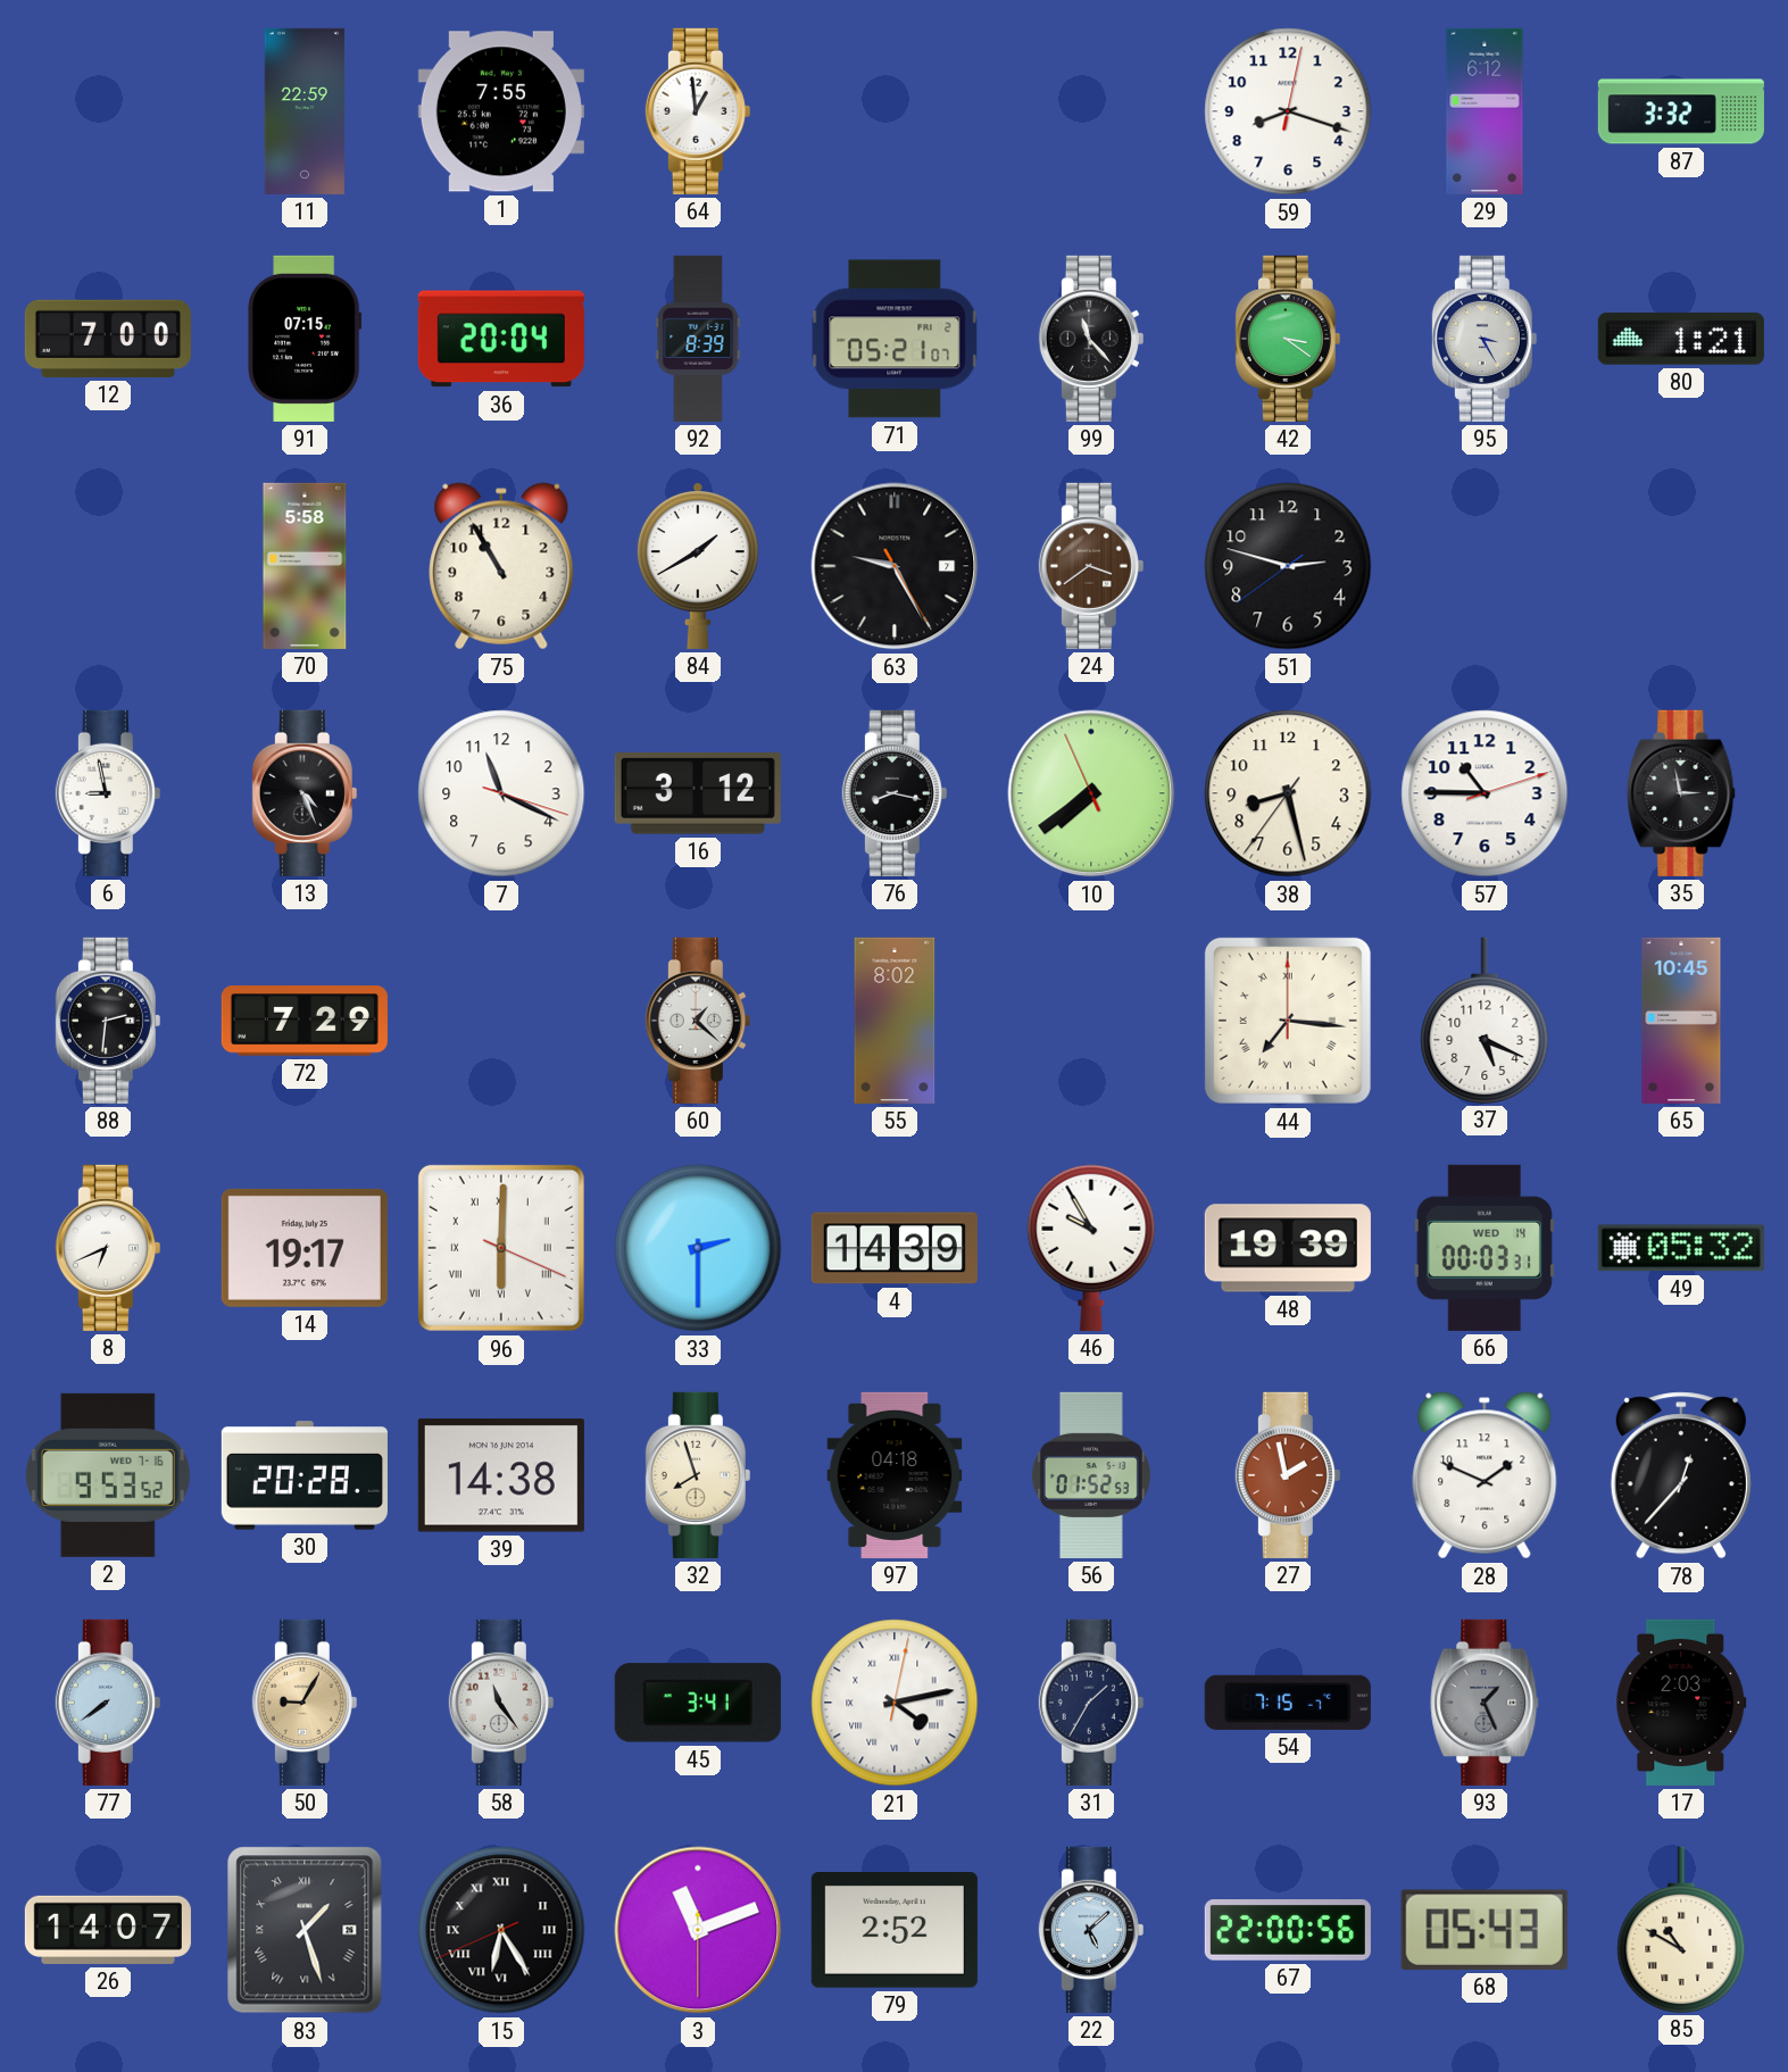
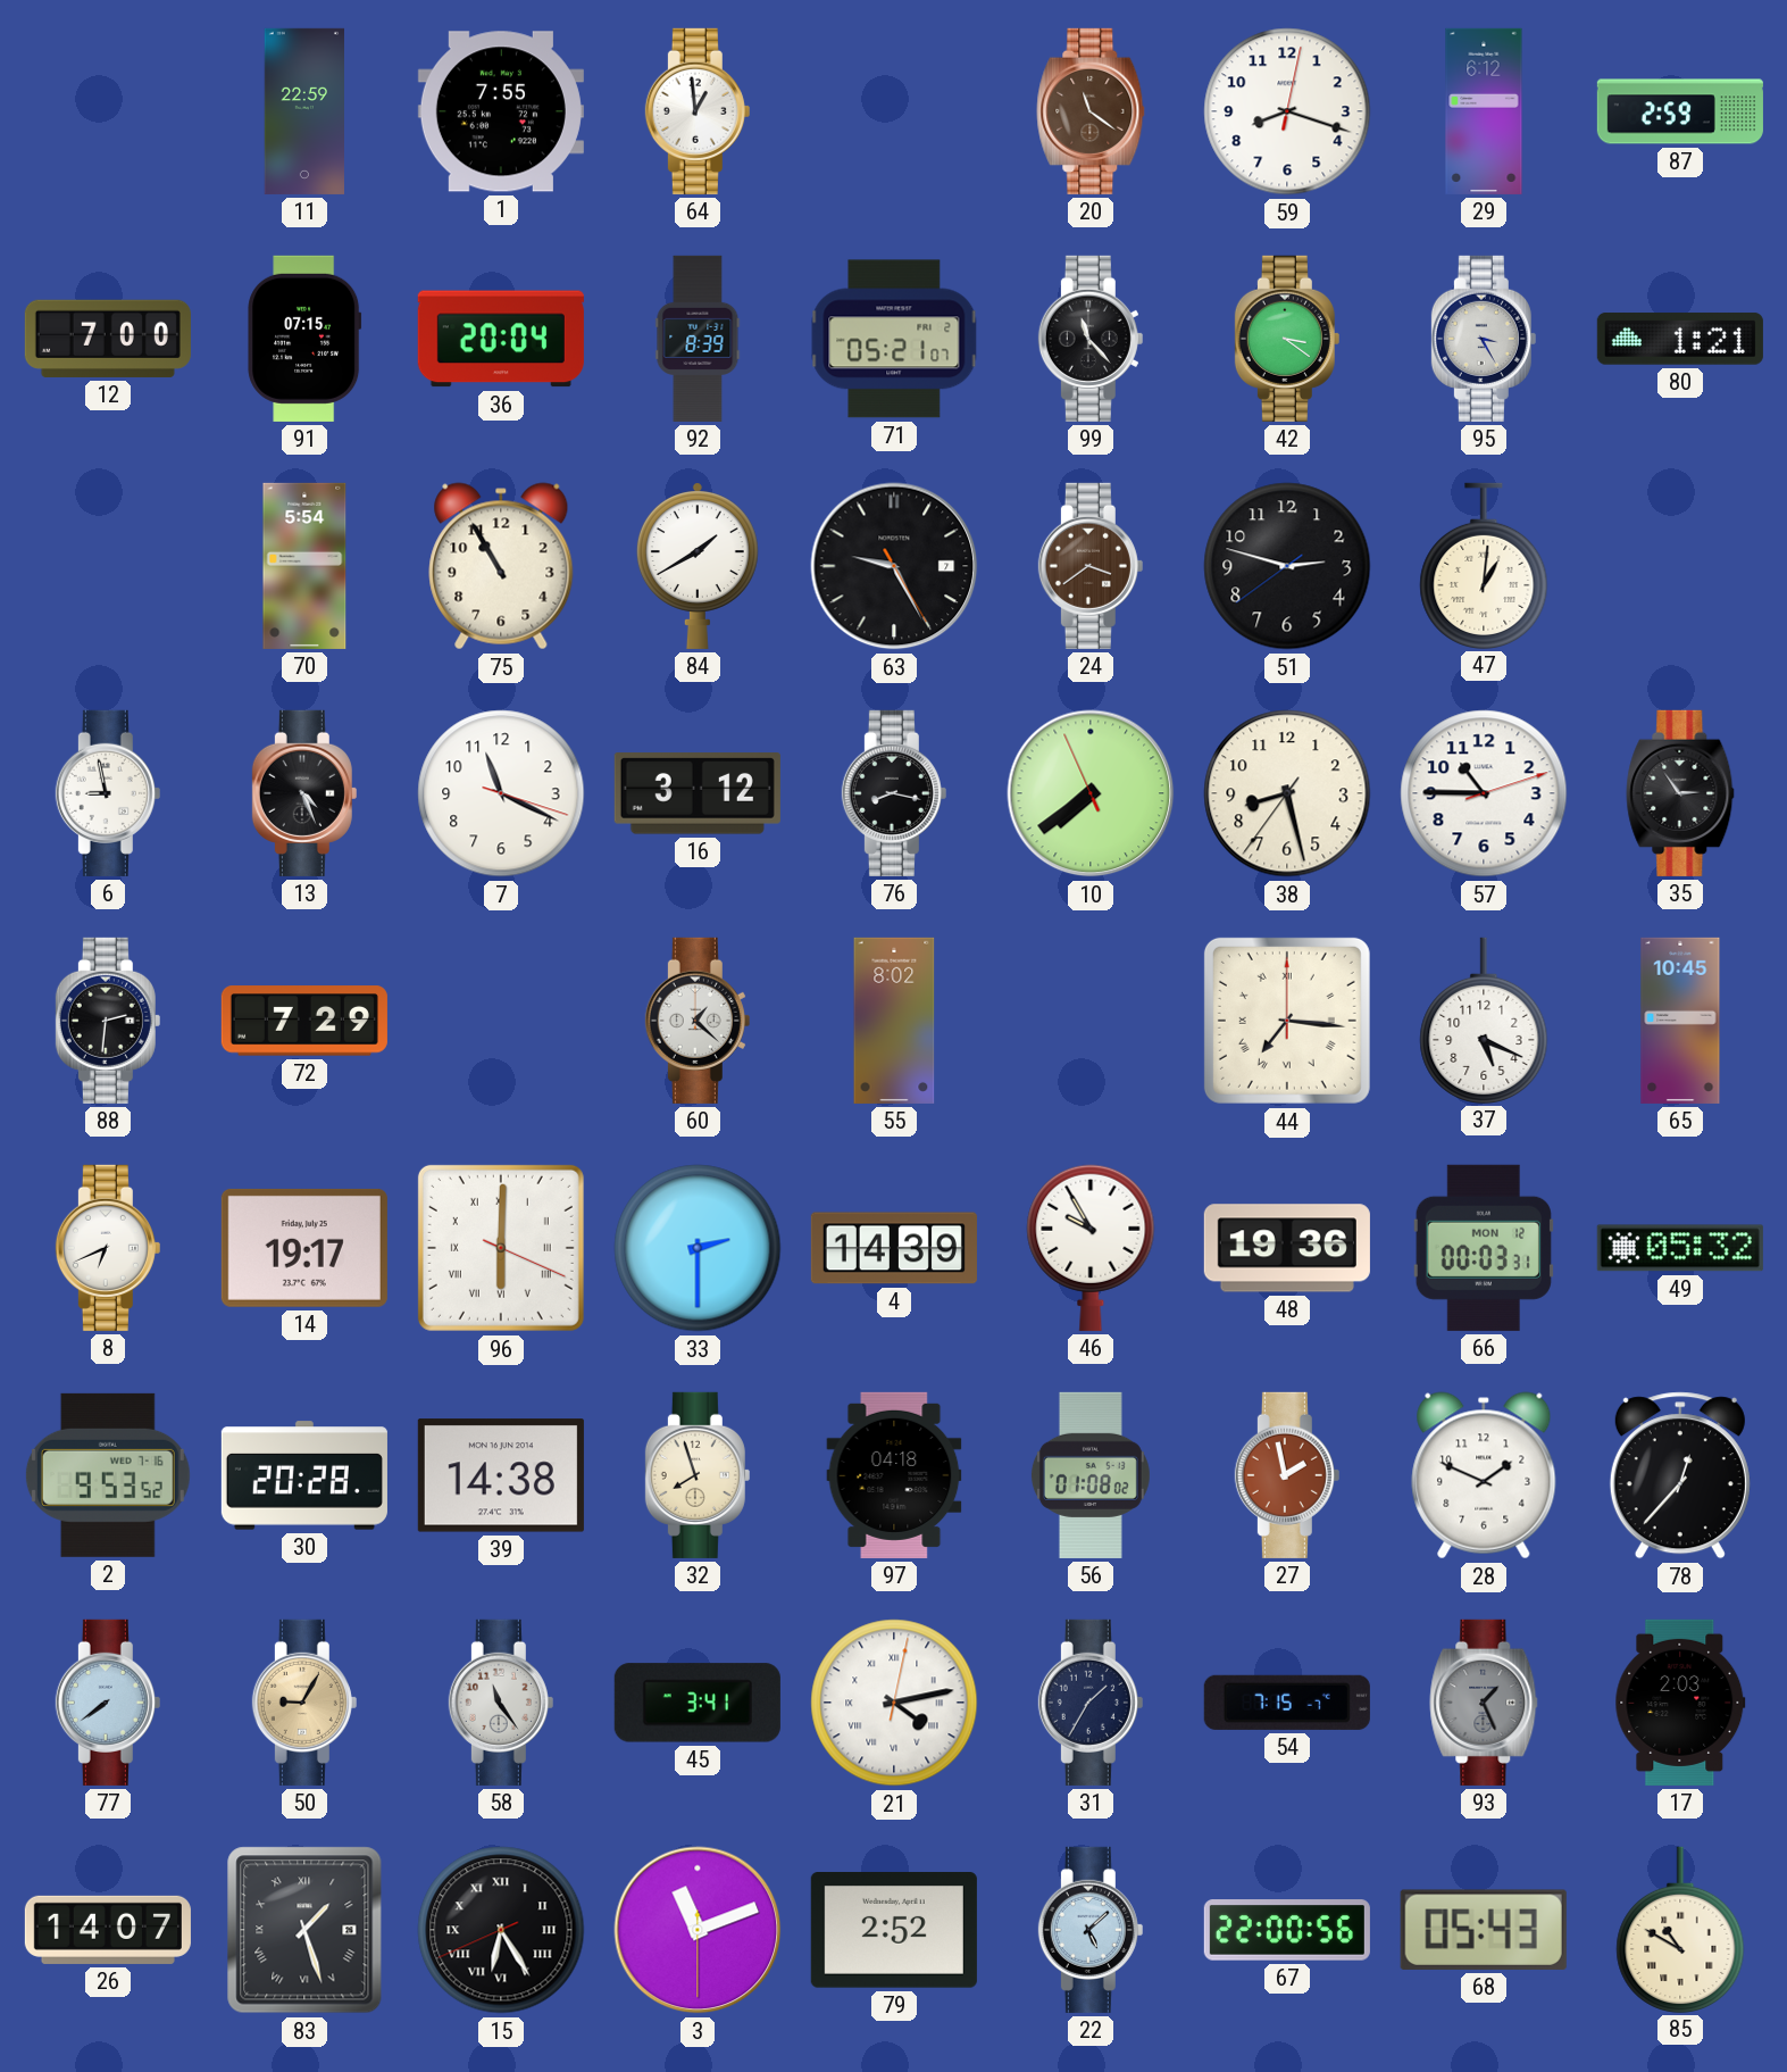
20: none -> 11:21 (1091, 111)
87: 3:32 -> 2:59 (1680, 111)
70: 5:58 -> 5:54 (304, 566)
47: none -> 1:01 (1484, 565)
35: 2:58 -> 2:54 (1680, 793)
48: 19:39 -> 19:36 (1287, 1248)
66 date: WED 14 -> MON 12 (1484, 1248)
56: 01:52 -> 01:08 (1091, 1475)
